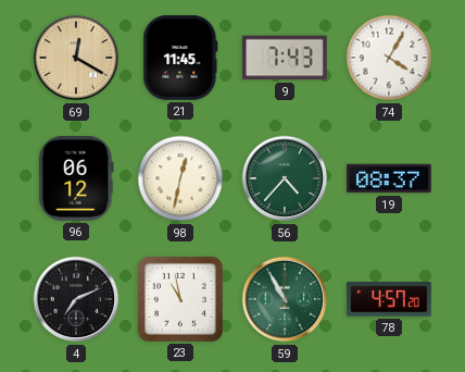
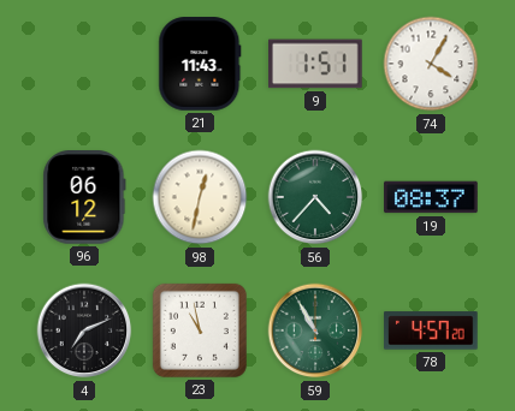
69: 12:20 -> none (76, 58)
21: 11:45 -> 11:43 (200, 64)
9: 7:43 -> 1:51 (316, 64)
